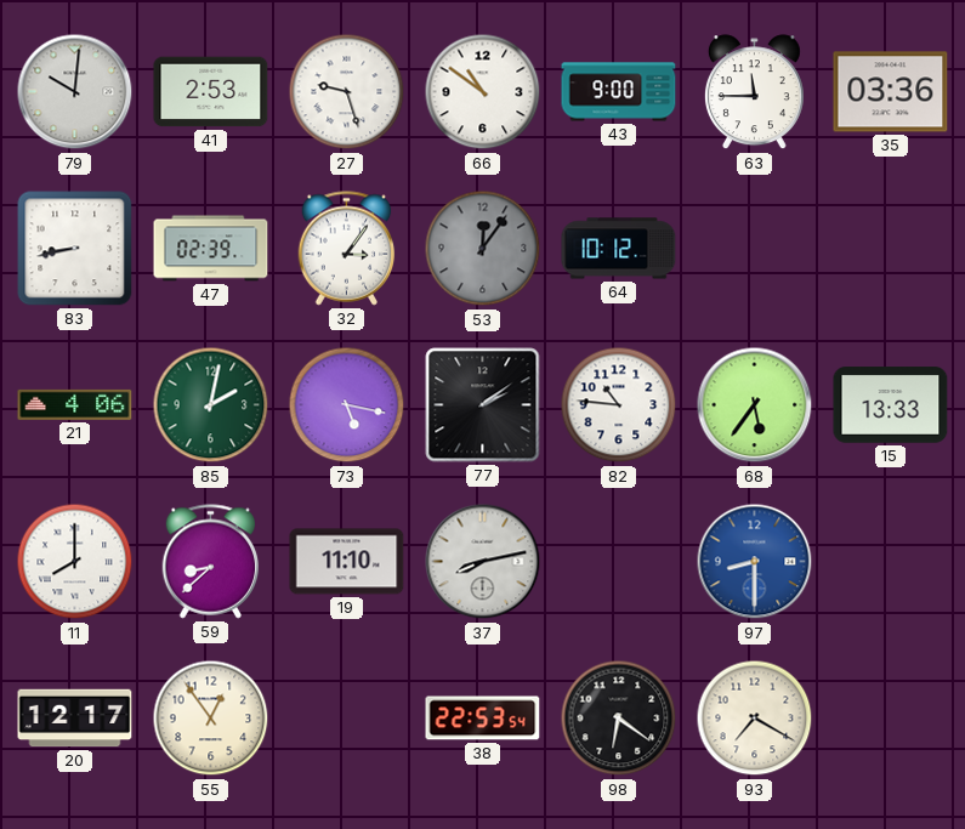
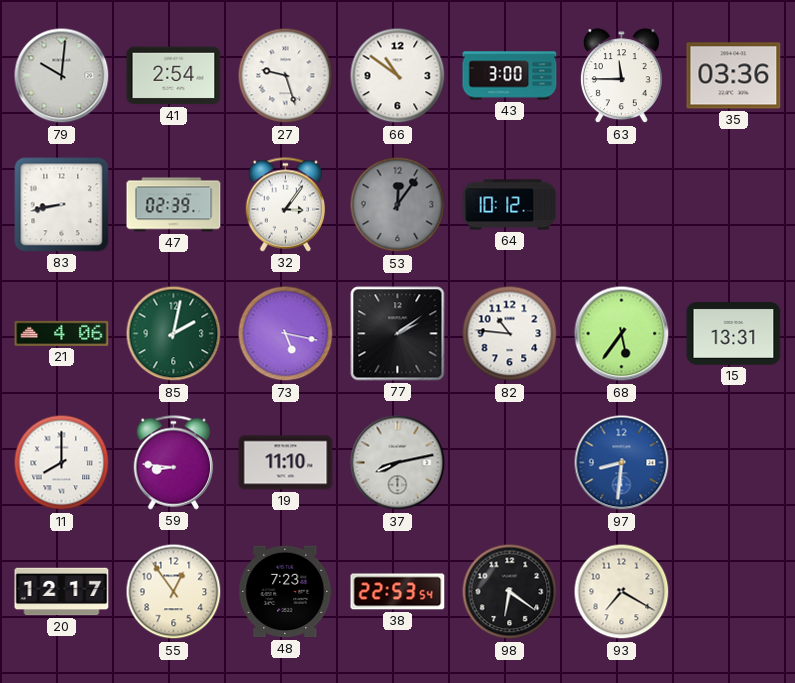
41: 2:53 -> 2:54 (174, 76)
43: 9:00 -> 3:00 (510, 76)
15: 13:33 -> 13:31 (734, 334)
59: 8:38 -> 8:46 (174, 463)
97: 8:30 -> 8:31 (622, 463)
48: none -> 7:23 (286, 592)
